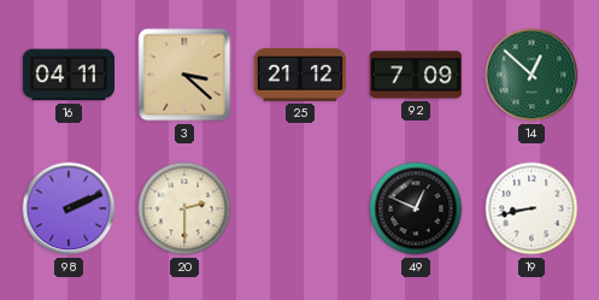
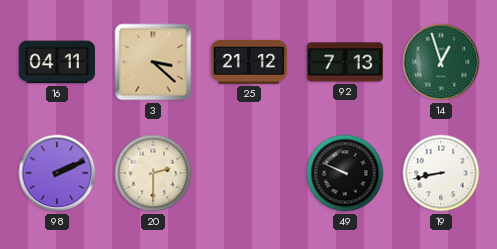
92: 7:09 -> 7:13 (345, 62)
14: 12:52 -> 12:57 (441, 62)
49: 12:49 -> 9:49 (345, 173)
